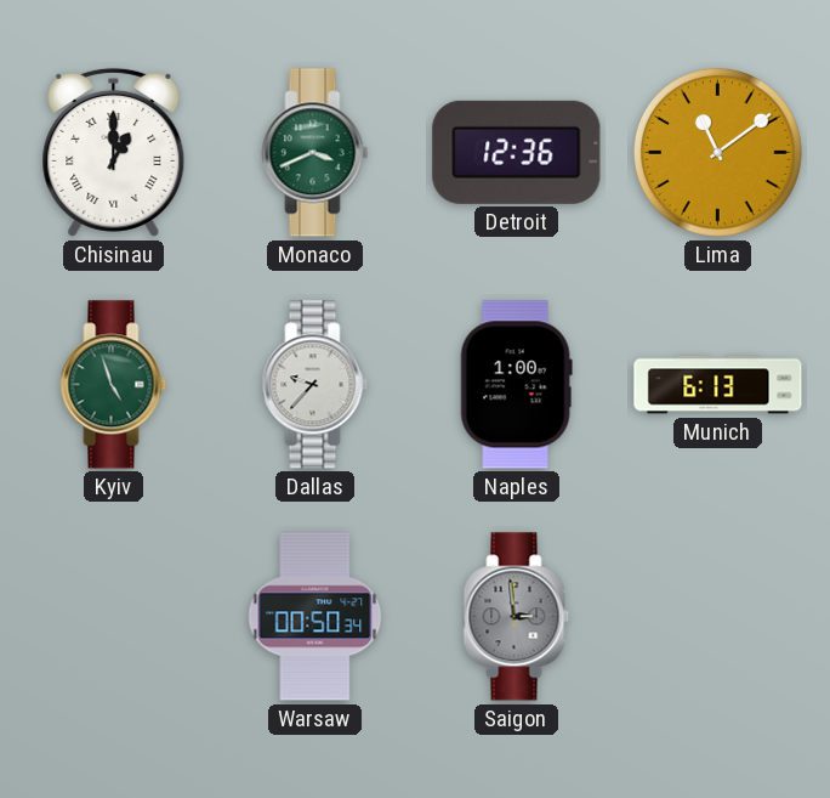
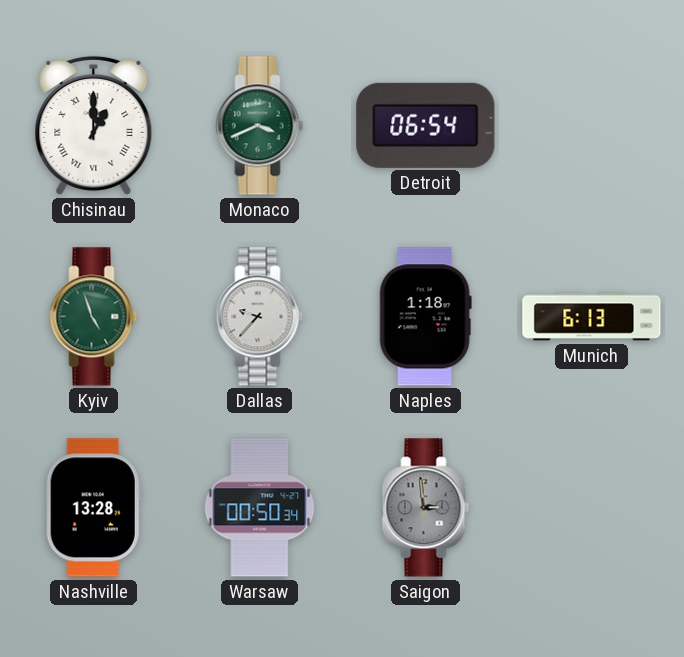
Detroit: 12:36 -> 06:54 (426, 125)
Lima: 11:09 -> none (717, 152)
Naples: 1:00 -> 1:18 (425, 317)
Nashville: none -> 13:28 (93, 508)
